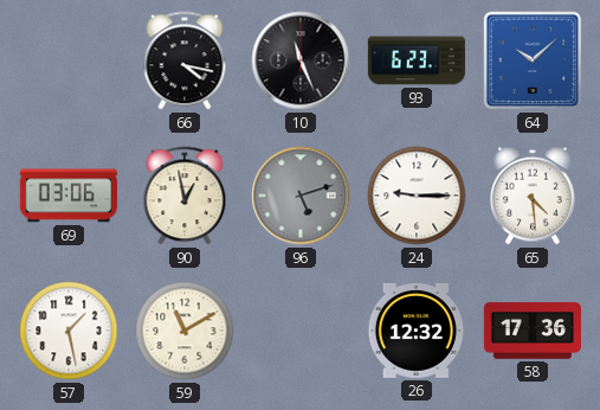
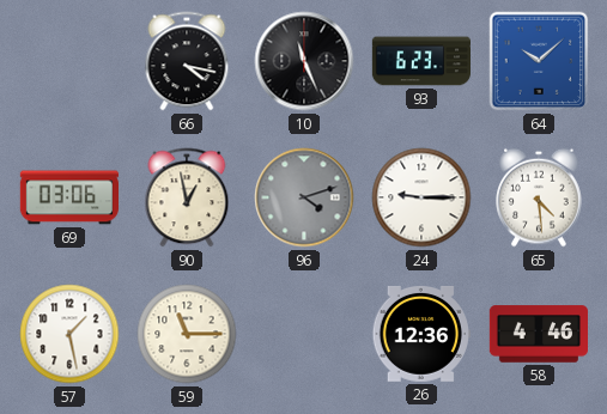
96: 5:12 -> 4:12 (304, 197)
59: 11:10 -> 11:15 (187, 334)
26: 12:32 -> 12:36 (421, 334)
58: 17:36 -> 4:46 (538, 334)
